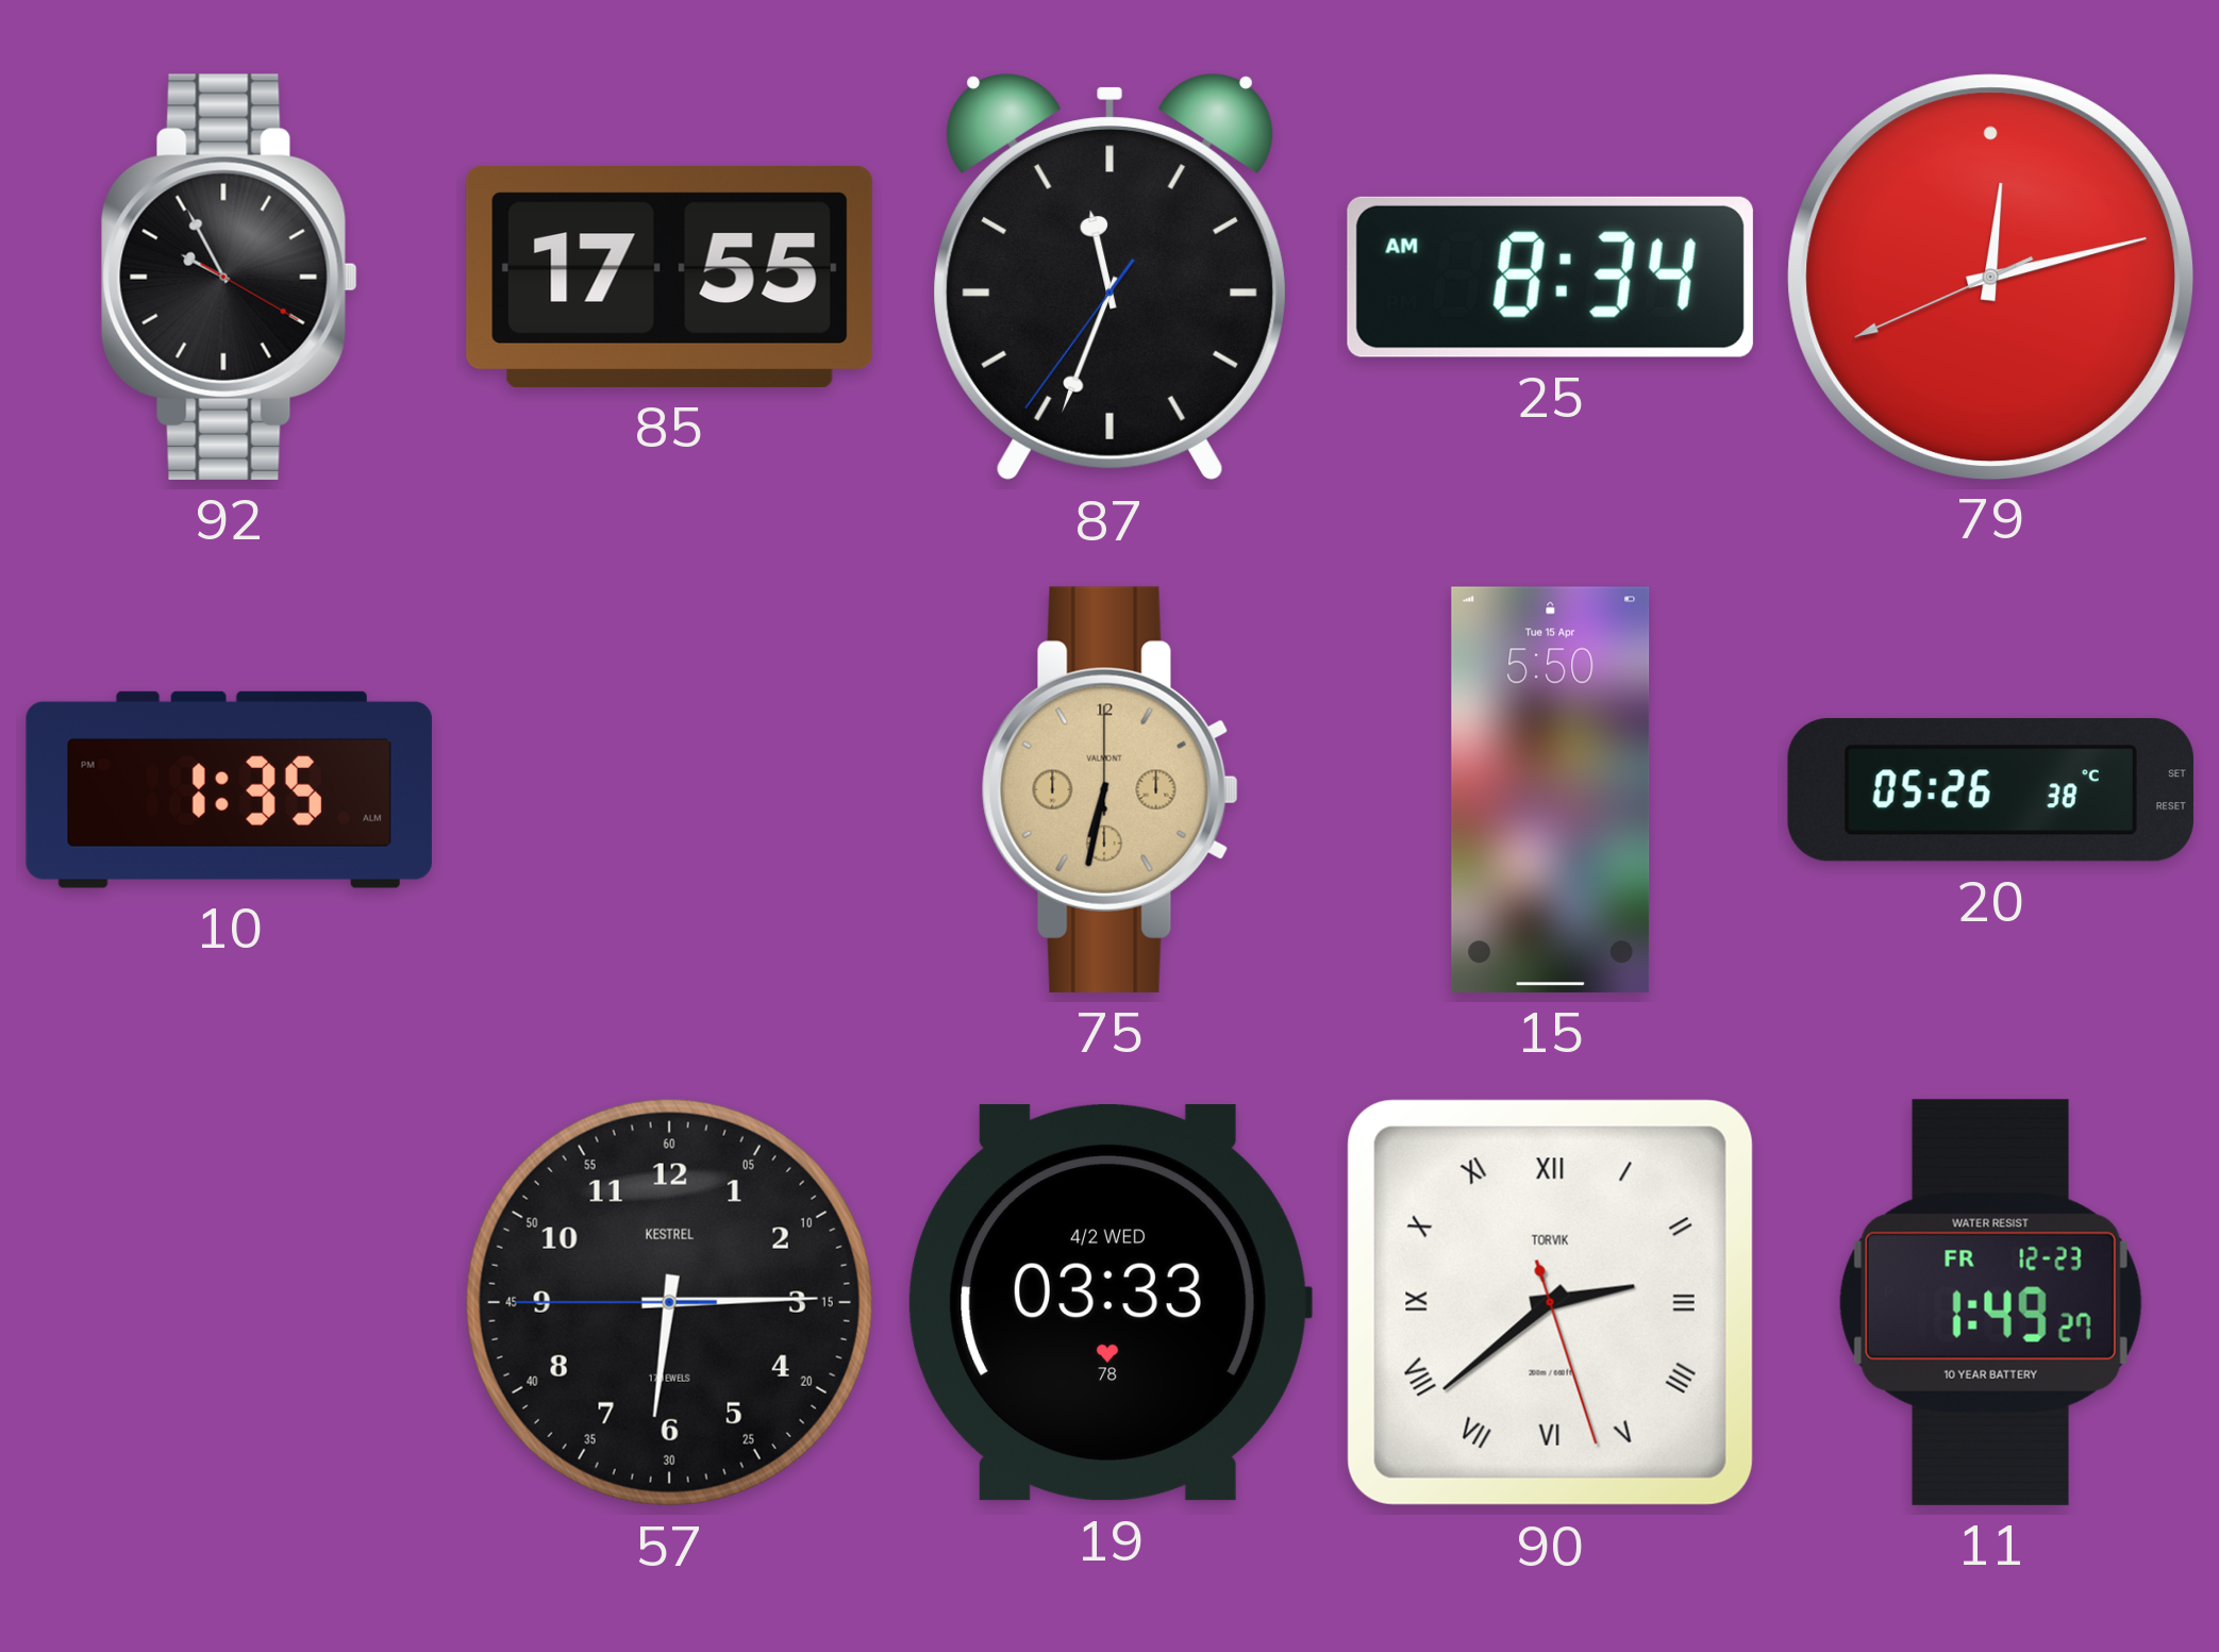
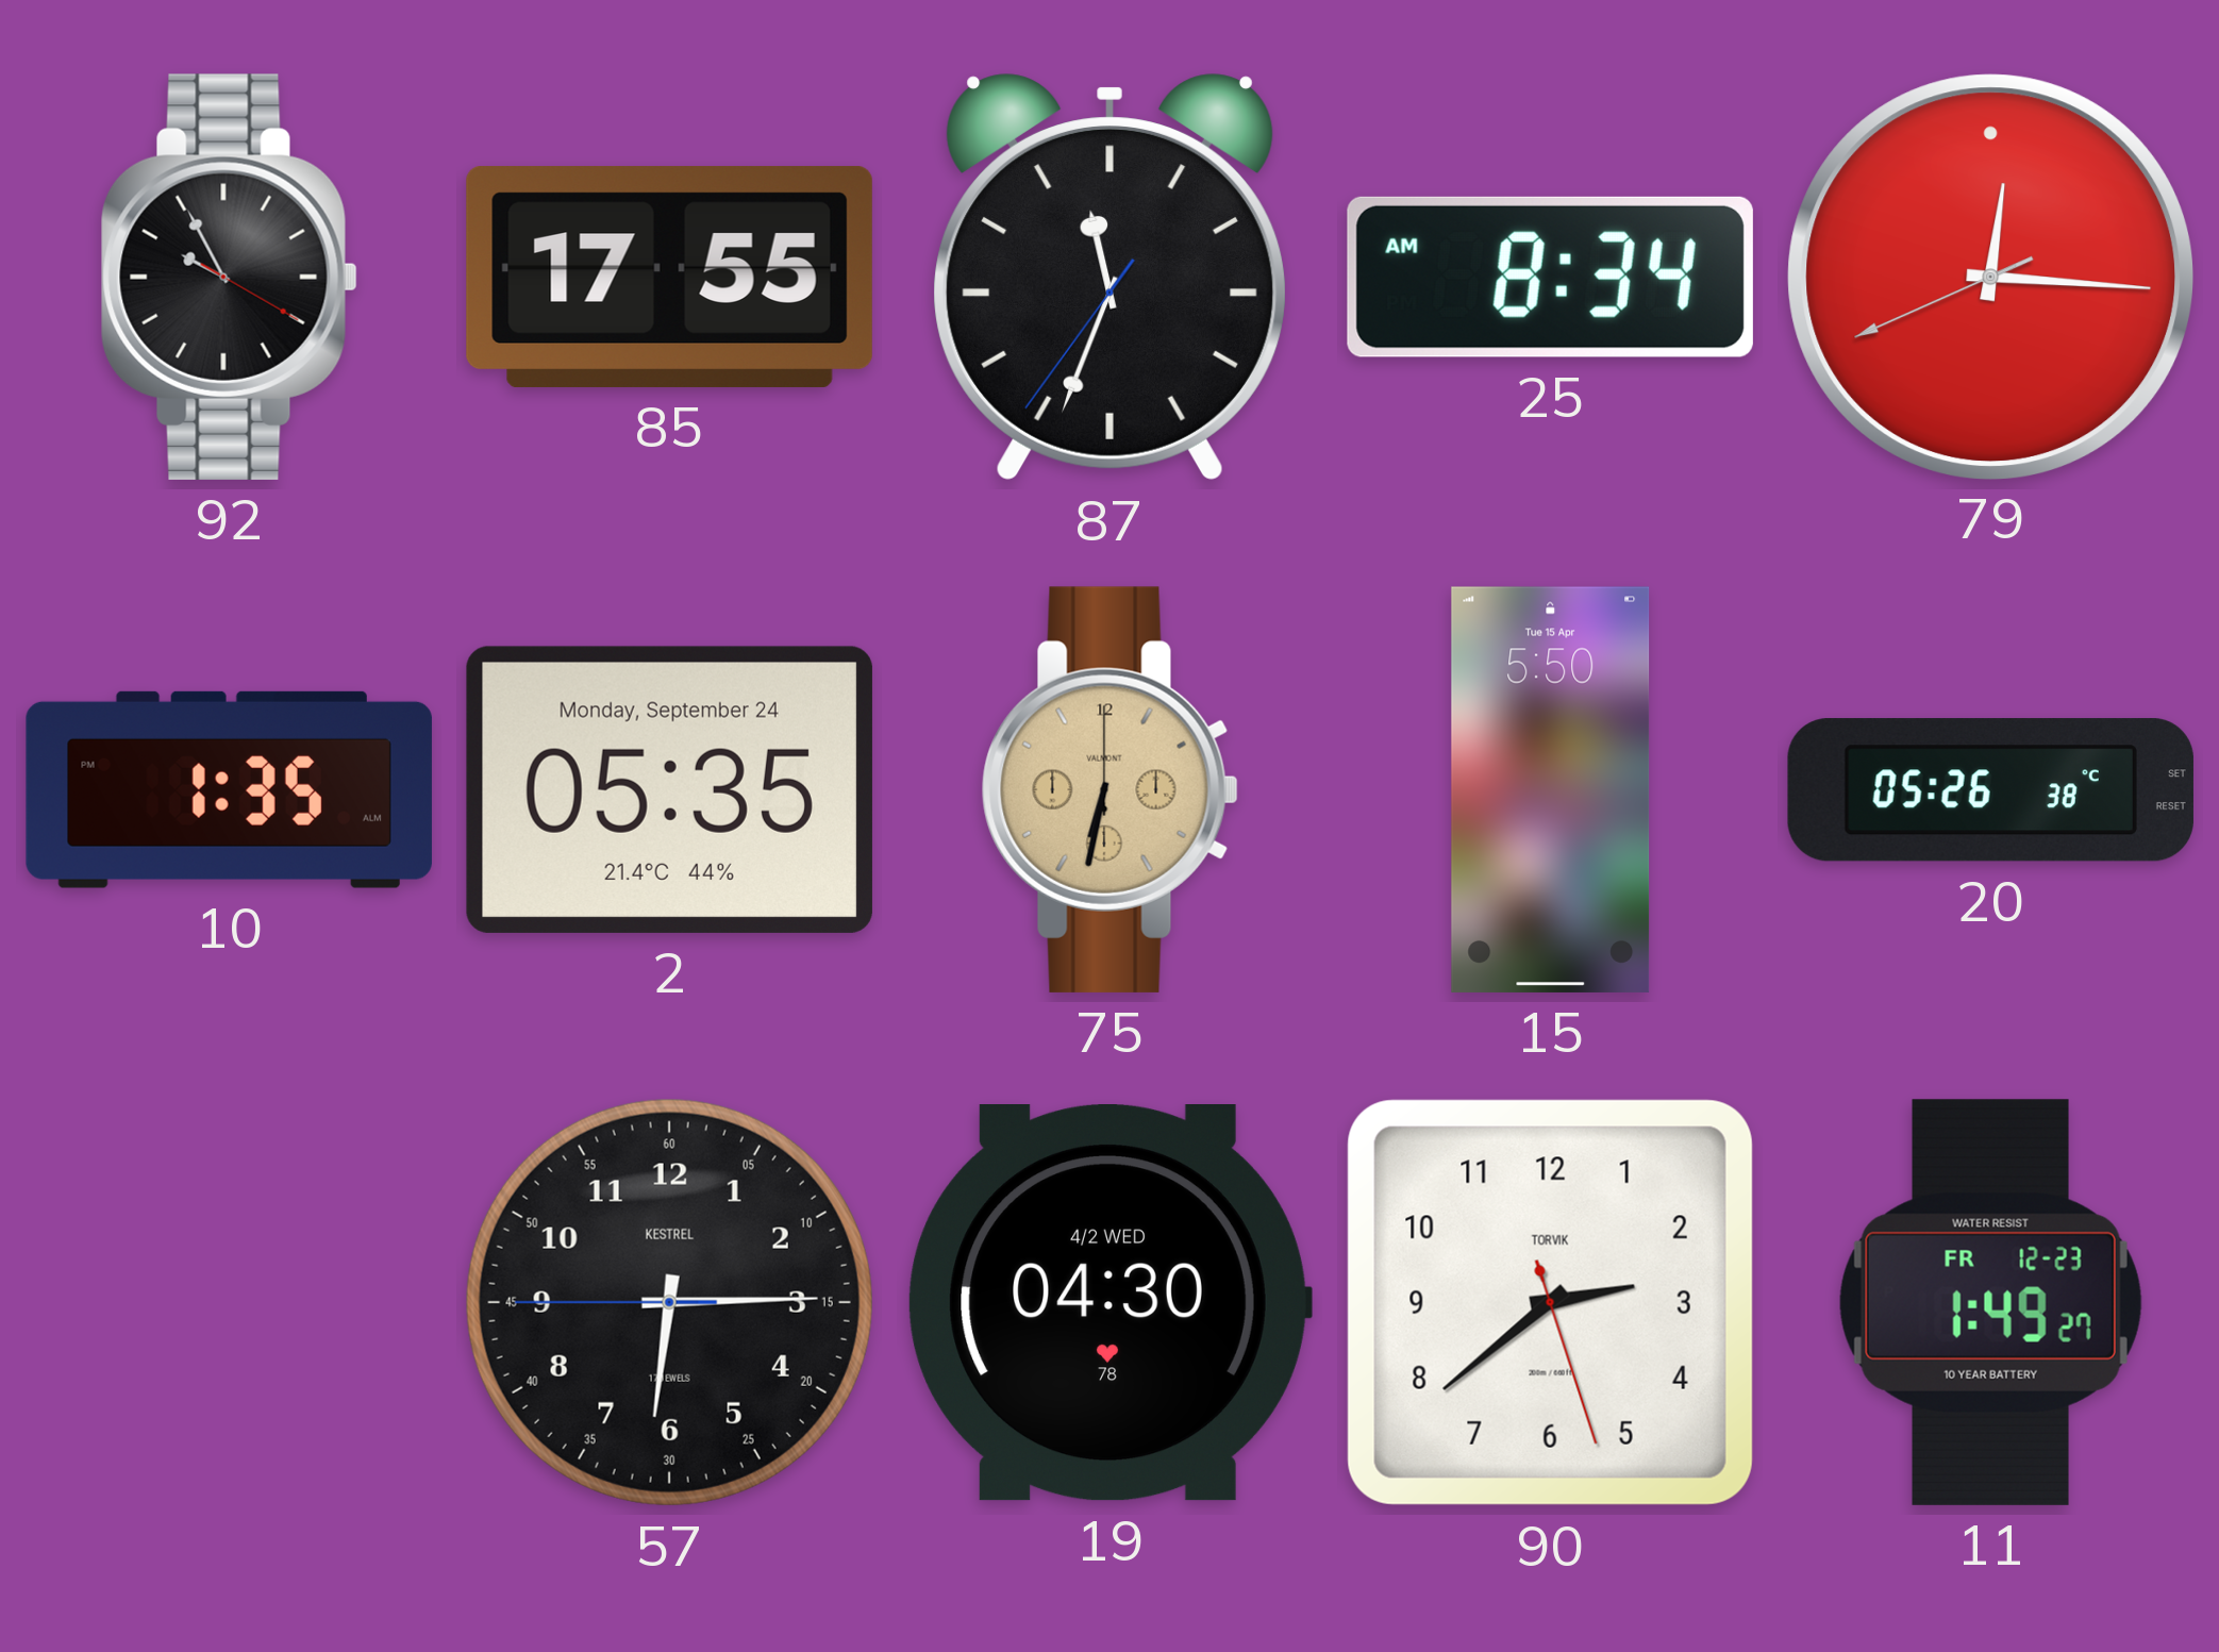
79: 12:12 -> 12:15 (1990, 277)
2: none -> 05:35 (669, 789)
19: 03:33 -> 04:30 (1109, 1303)
90 numerals: Roman -> Arabic (1550, 1302)
